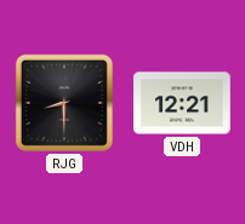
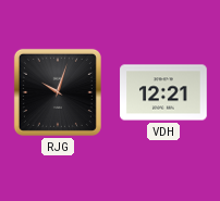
RJG: 8:30 -> 10:03 (58, 92)
